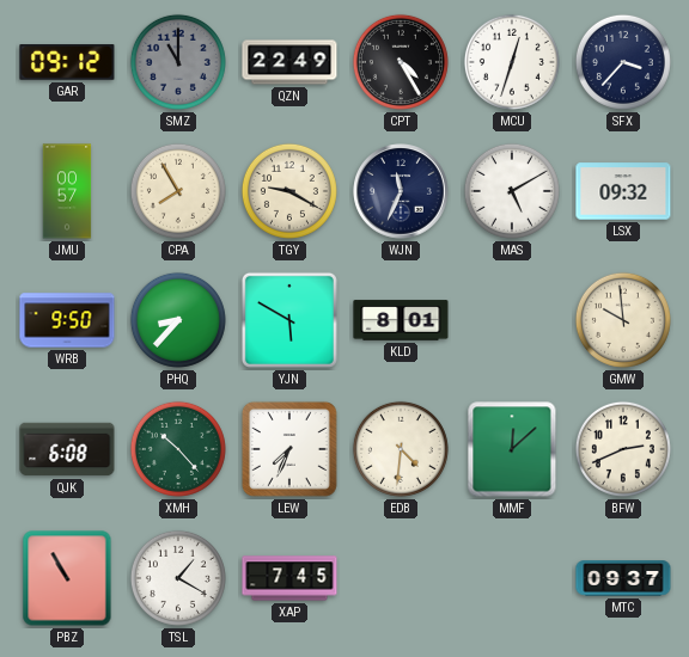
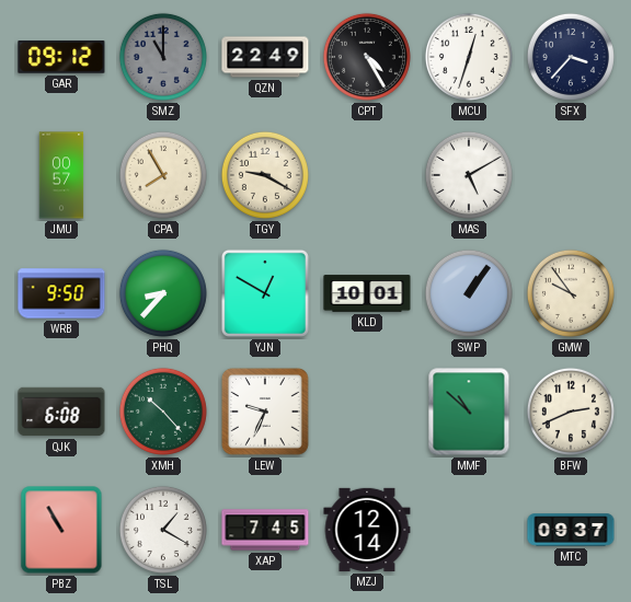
WJN: 11:34 -> none (401, 191)
LSX: 09:32 -> none (623, 191)
YJN: 5:50 -> 12:50 (265, 293)
KLD: 8:01 -> 10:01 (367, 293)
SWP: none -> 1:06 (469, 293)
GMW: 9:59 -> 9:54 (571, 293)
LEW: 7:34 -> 9:34 (265, 412)
EDB: 4:31 -> none (401, 449)
MMF: 12:08 -> 10:52 (469, 412)
MZJ: none -> 12:14 (367, 530)
